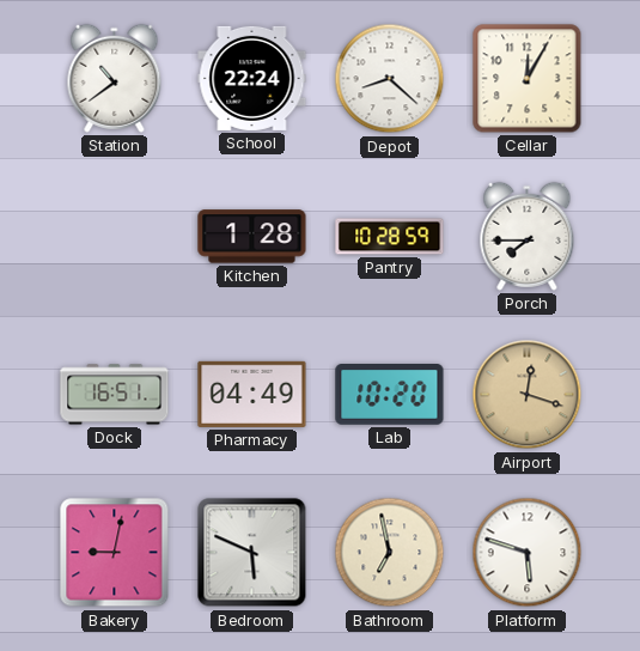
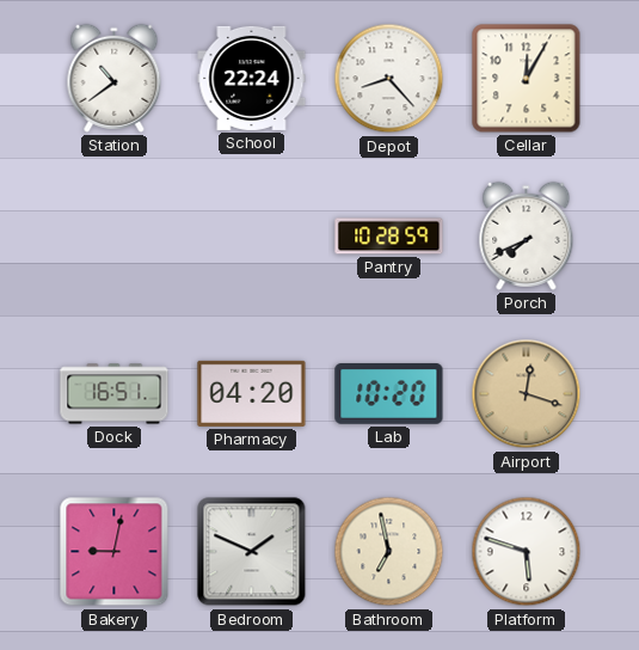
Depot: 8:22 -> 8:23 (389, 79)
Kitchen: 1:28 -> none (252, 237)
Porch: 7:45 -> 7:41 (527, 235)
Pharmacy: 04:49 -> 04:20 (252, 393)
Bedroom: 5:49 -> 1:49 (252, 552)
